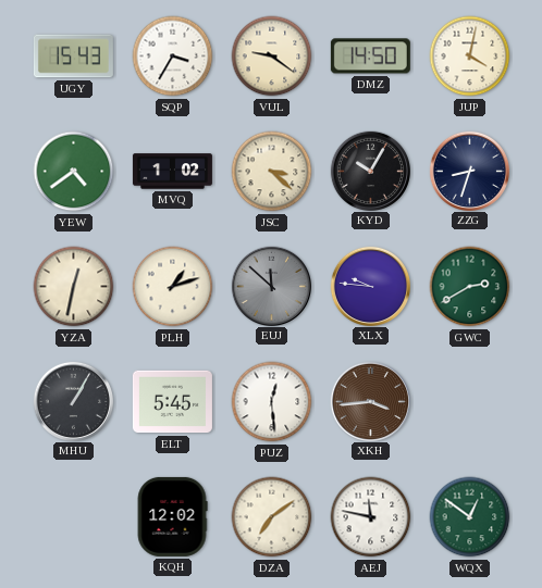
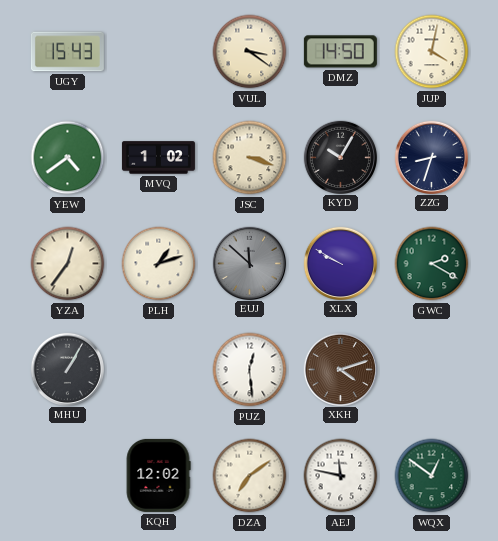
SQP: 3:35 -> none (173, 57)
VUL: 9:21 -> 3:21 (250, 52)
JSC: 3:22 -> 3:18 (250, 158)
YZA: 12:32 -> 12:36 (68, 264)
XLX: 9:46 -> 9:50 (340, 263)
GWC: 2:40 -> 2:20 (432, 264)
ELT: 5:45 -> none (172, 402)
XKH: 3:44 -> 4:12 (340, 369)
